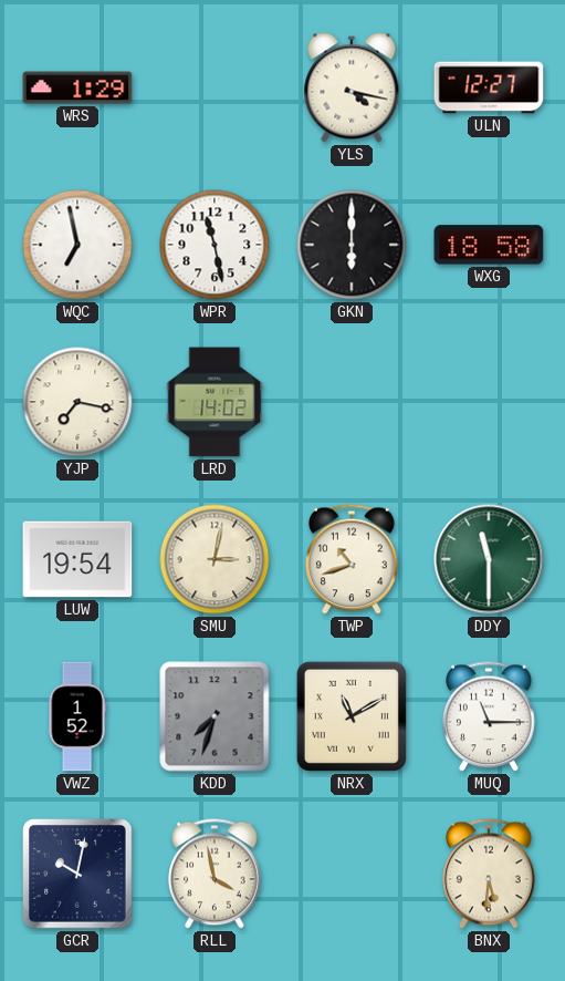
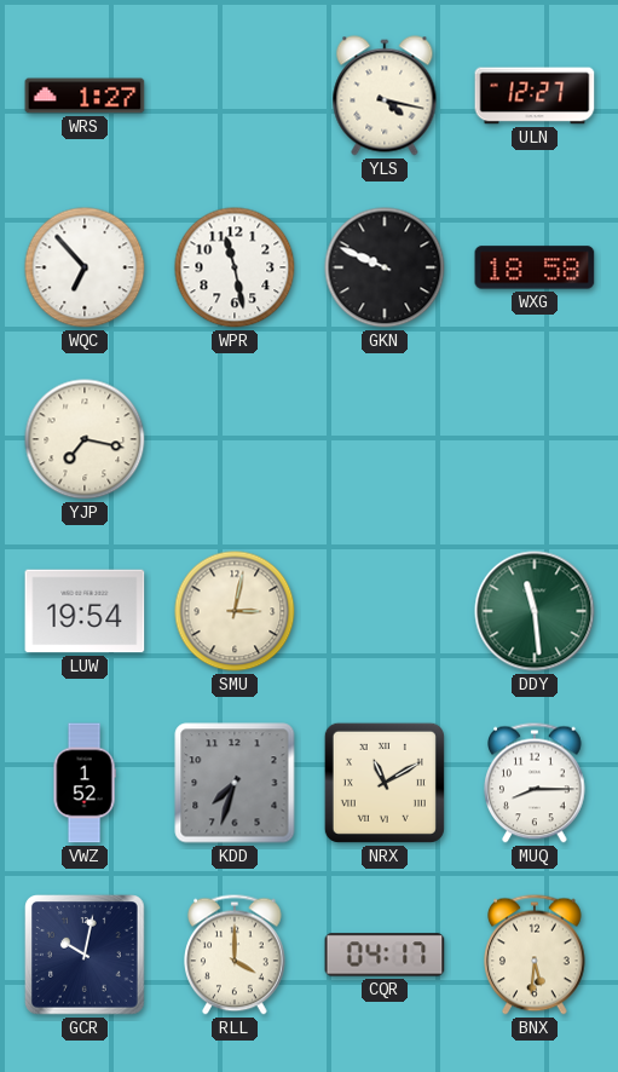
WRS: 1:29 -> 1:27 (85, 96)
WQC: 6:58 -> 6:53 (85, 267)
GKN: 6:00 -> 9:49 (385, 267)
LRD: 14:02 -> none (215, 402)
TWP: 10:42 -> none (353, 559)
DDY: 11:30 -> 11:29 (535, 611)
MUQ: 11:15 -> 8:15 (536, 783)
RLL: 3:58 -> 4:00 (236, 955)
CQR: none -> 04:17 (385, 955)
